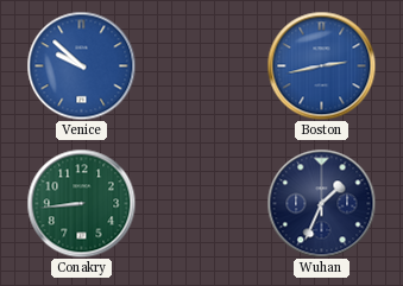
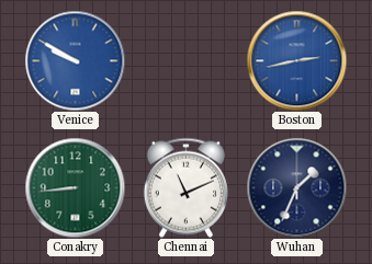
Venice: 9:52 -> 9:50 (75, 60)
Chennai: none -> 11:11 (185, 187)
